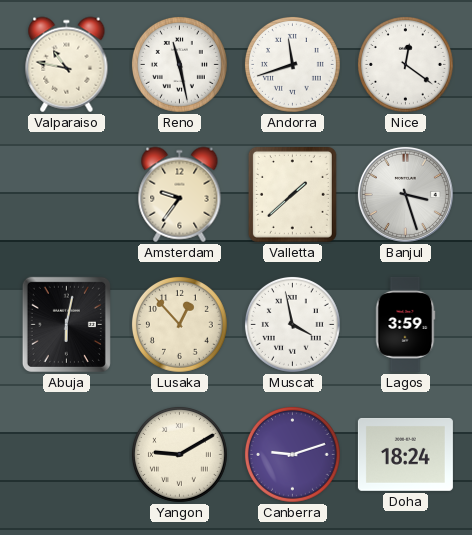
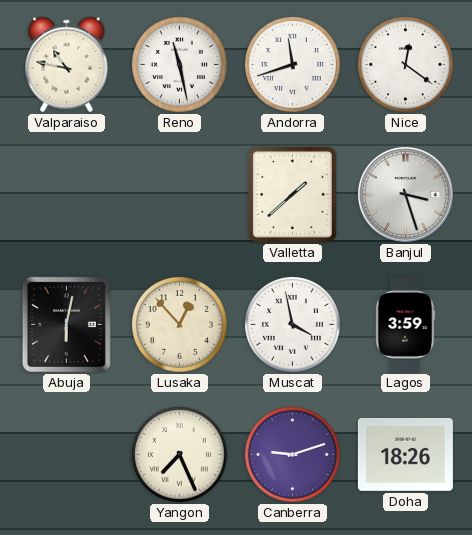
Amsterdam: 9:36 -> none (180, 195)
Yangon: 9:10 -> 7:26 (179, 454)
Doha: 18:24 -> 18:26 (405, 454)
